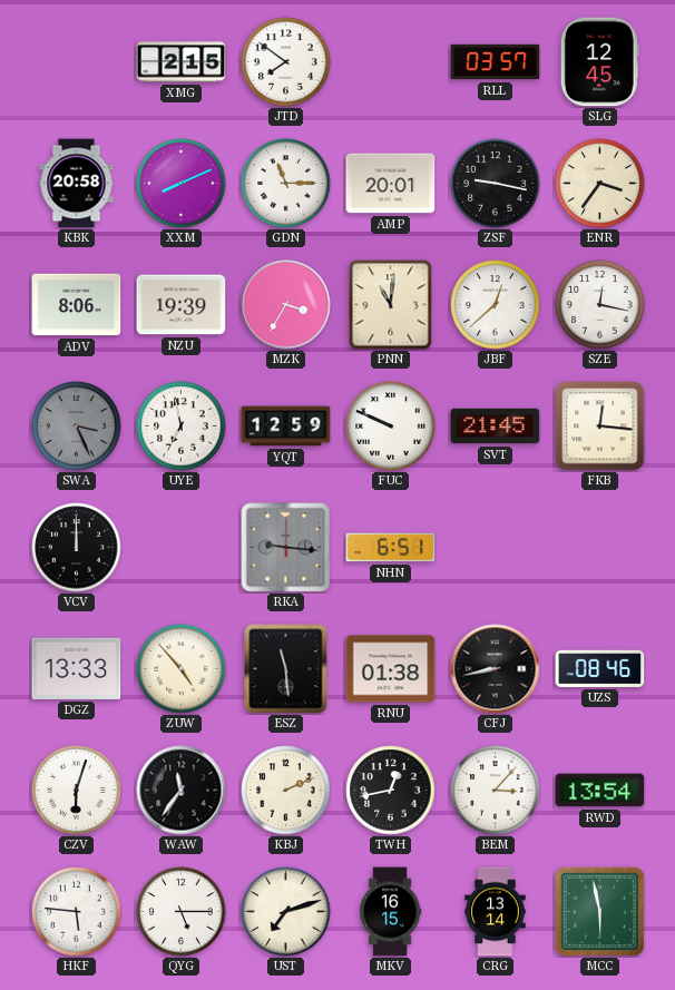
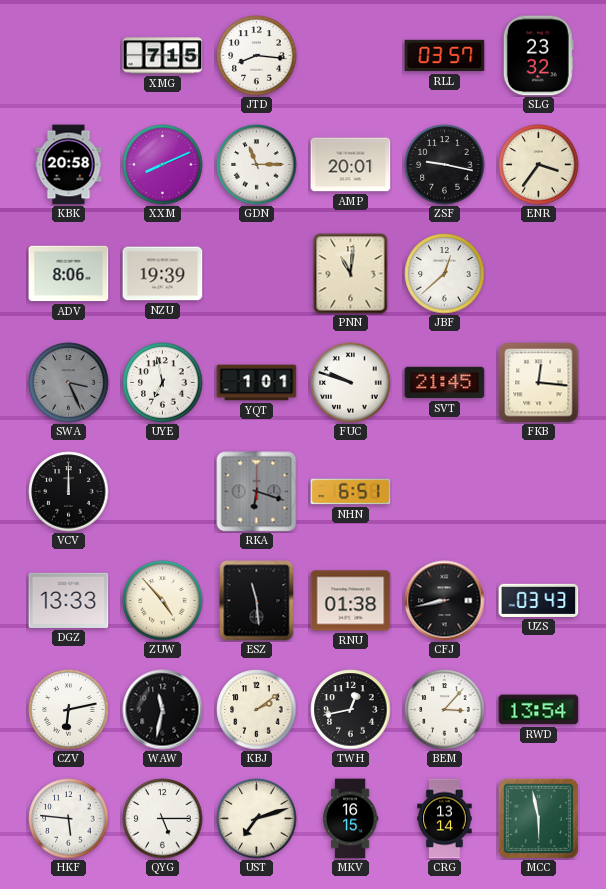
XMG: 2:15 -> 7:15 (163, 56)
JTD: 7:51 -> 8:16 (257, 56)
SLG: 12:45 -> 23:32 (538, 56)
MZK: 3:35 -> none (286, 305)
SZE: 12:17 -> none (600, 305)
YQT: 12:59 -> 1:01 (257, 383)
FUC: 9:49 -> 9:48 (351, 383)
RKA: 9:16 -> 6:18 (257, 492)
UZS: 08:46 -> 03:43 (539, 600)
CZV: 6:03 -> 6:13 (69, 710)
WAW: 11:36 -> 11:32 (163, 710)
KBJ: 2:11 -> 2:09 (257, 710)
